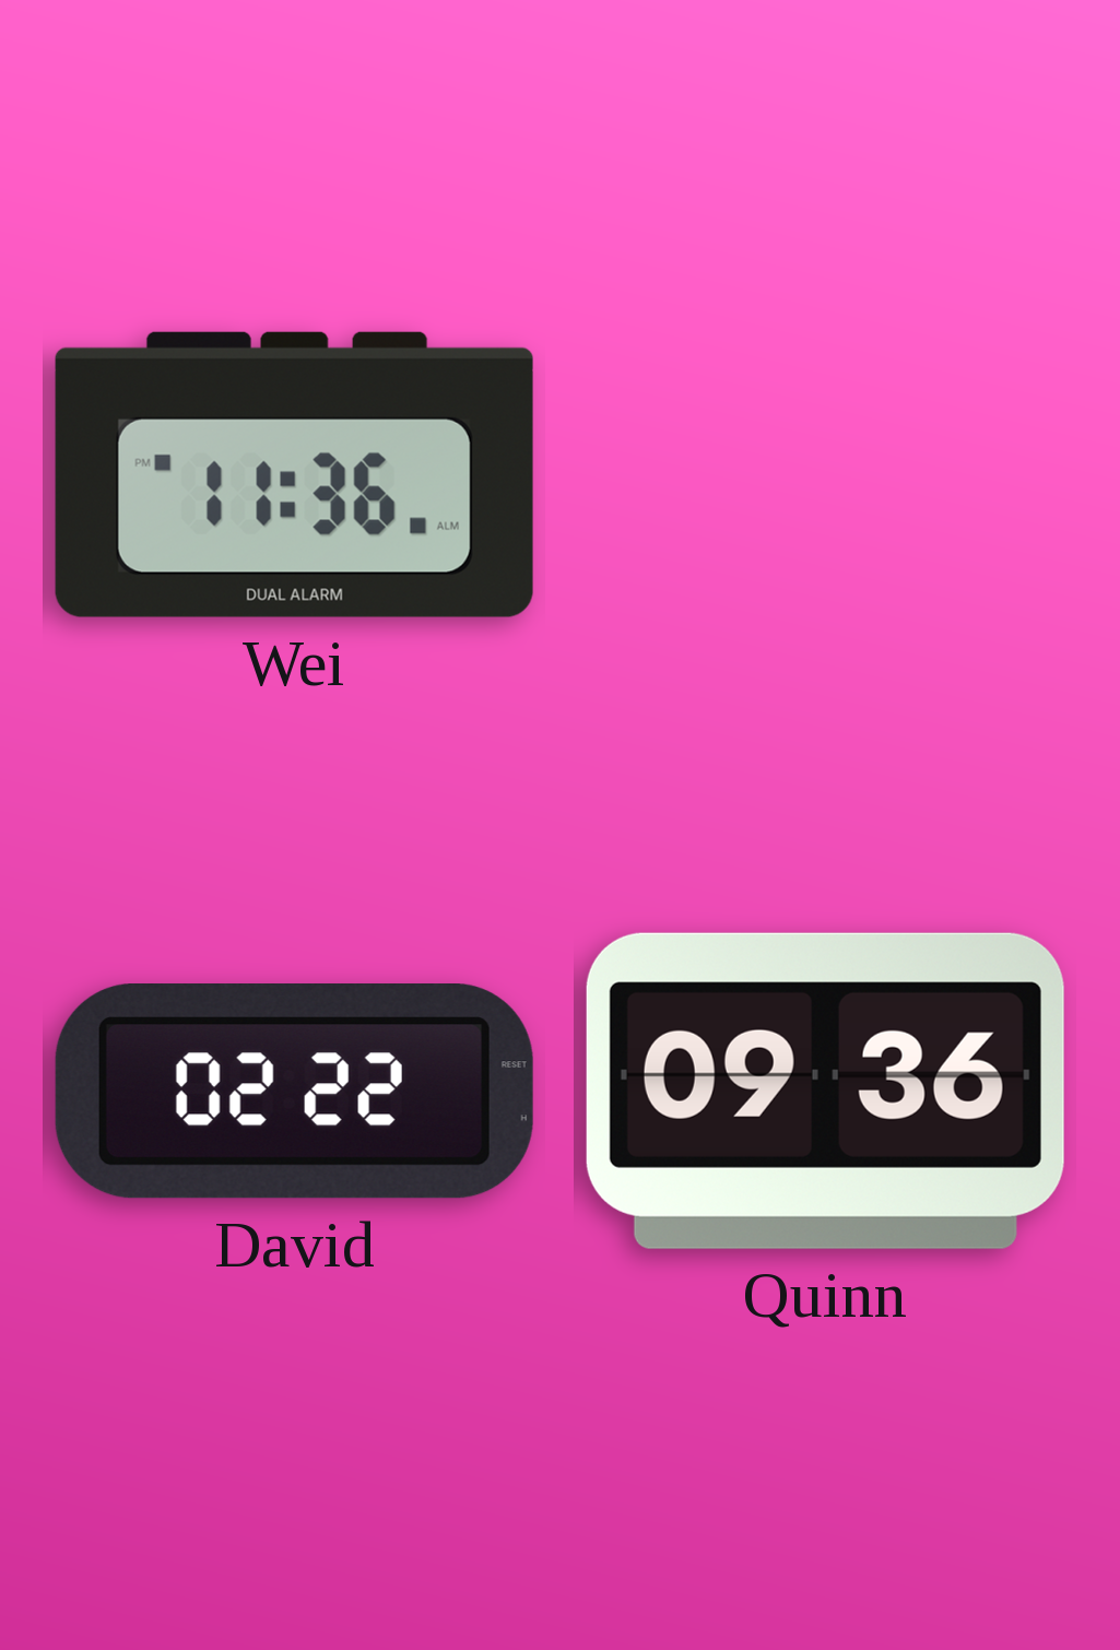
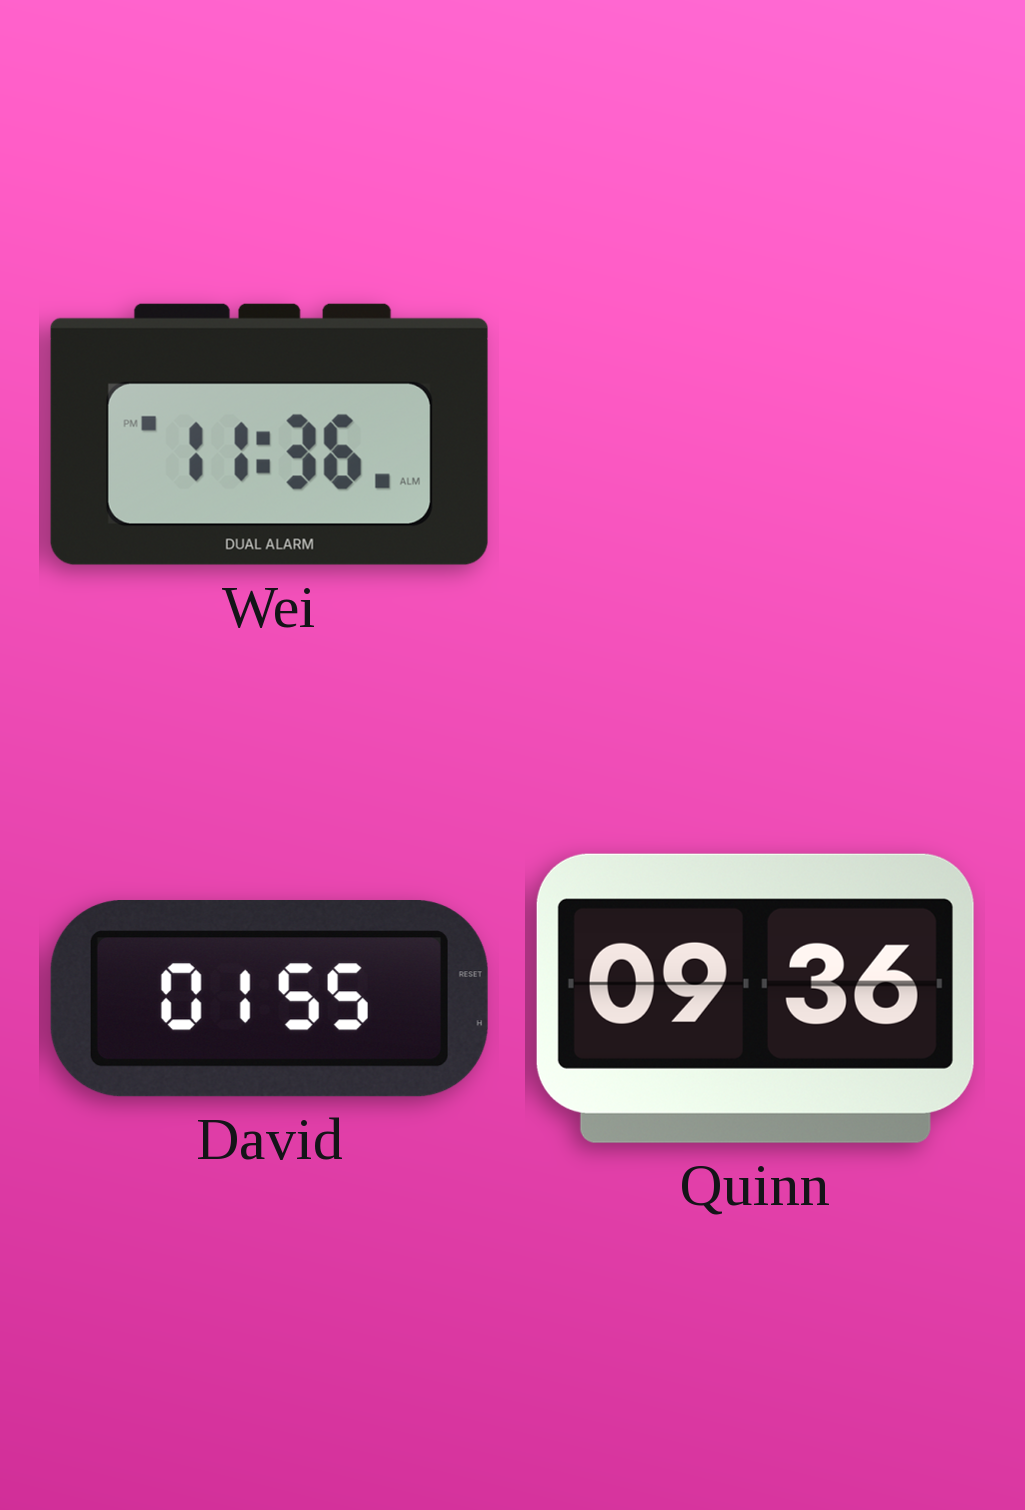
David: 02:22 -> 01:55 (269, 999)
